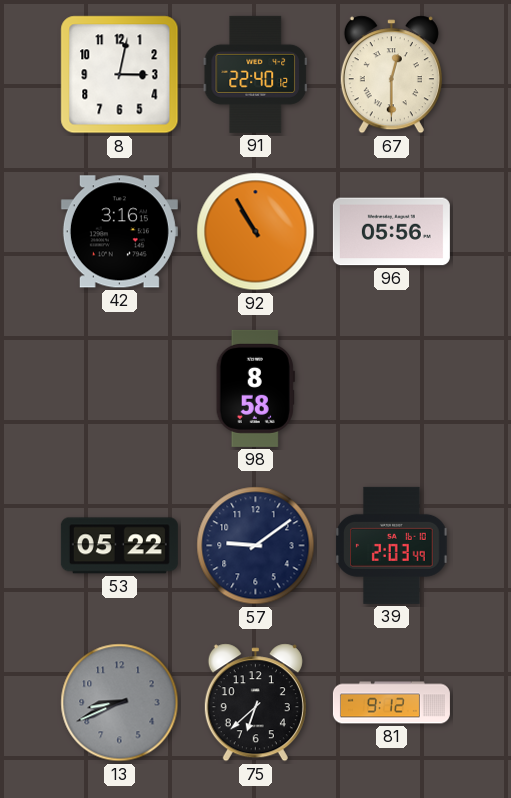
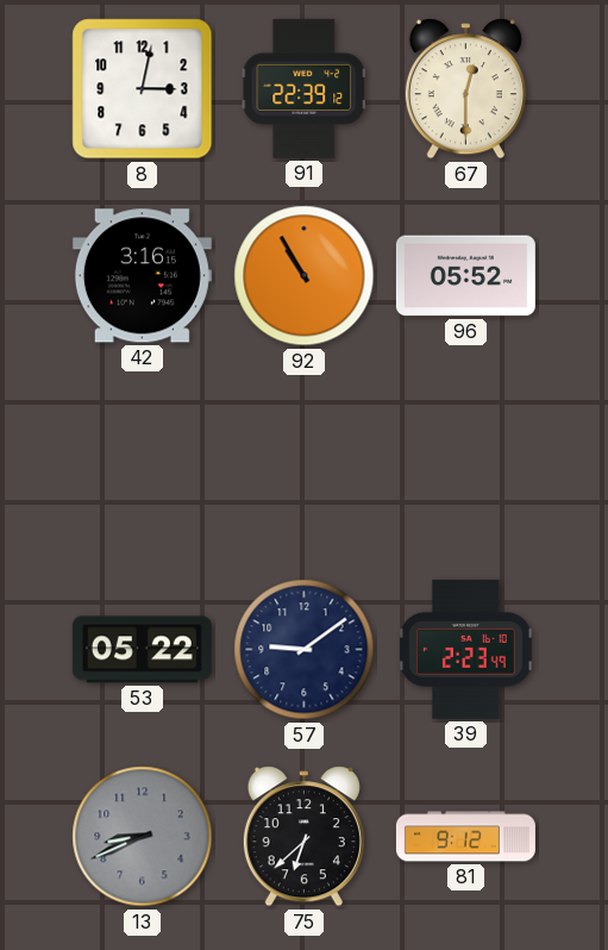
91: 22:40 -> 22:39 (303, 88)
96: 05:56 -> 05:52 (465, 276)
98: 8:58 -> none (255, 388)
39: 2:03 -> 2:23 (466, 649)
